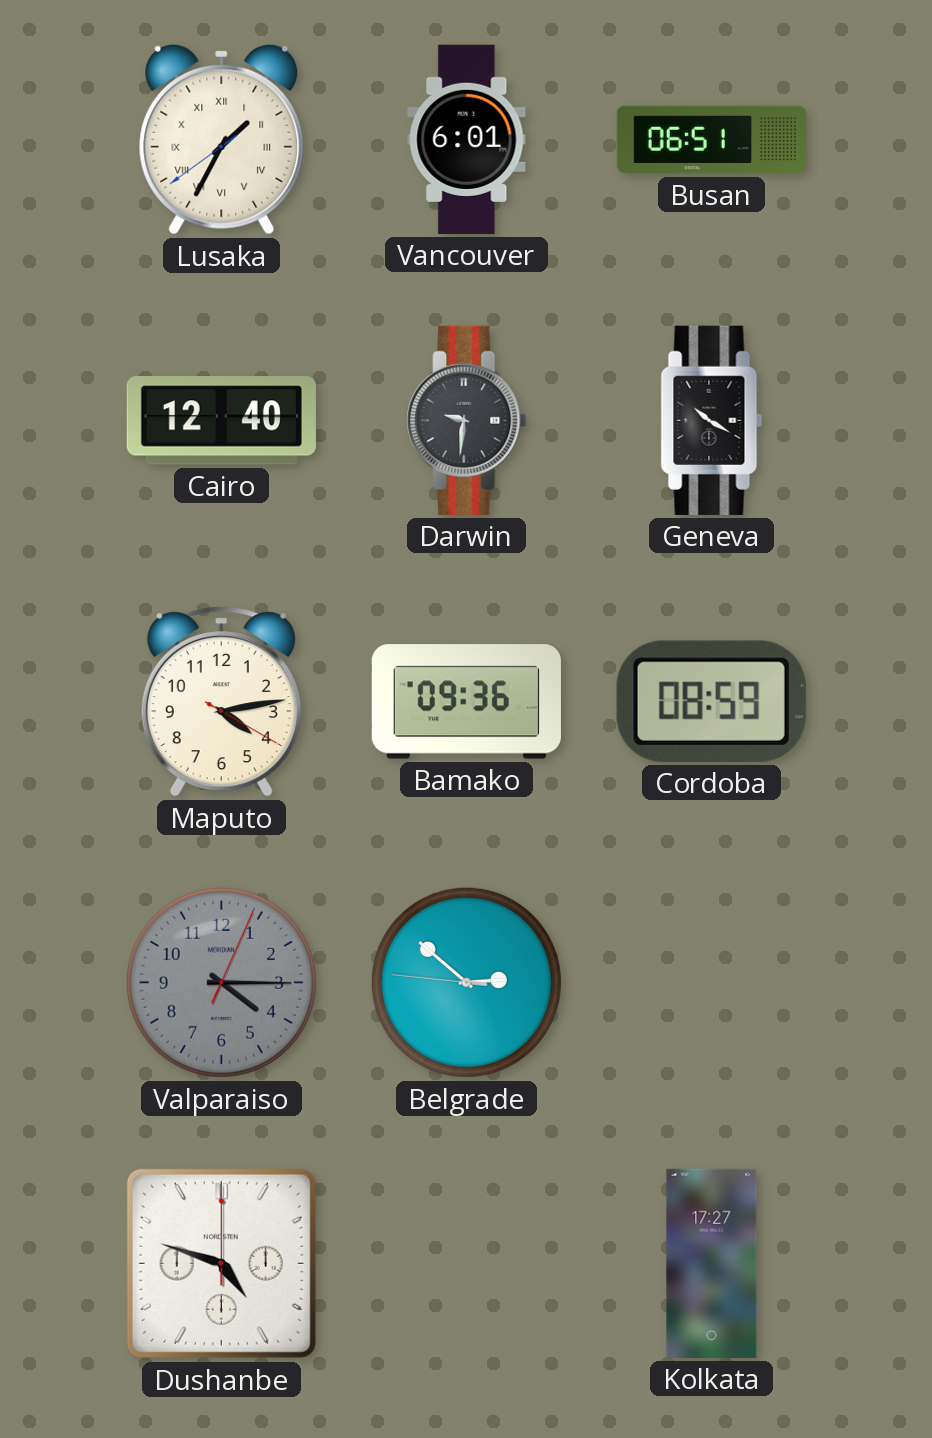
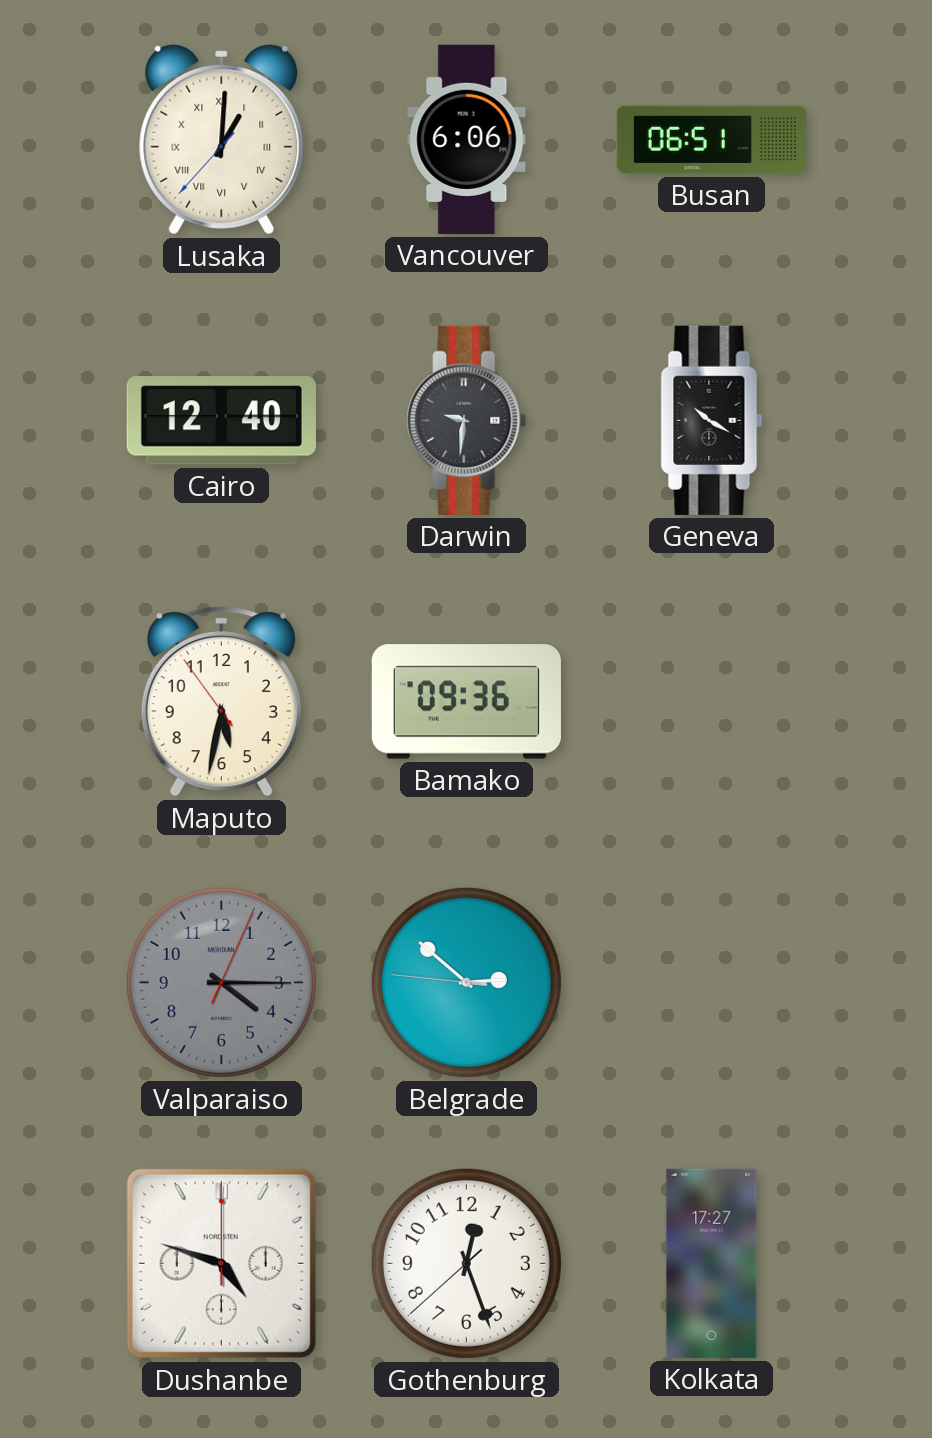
Lusaka: 1:34 -> 1:00 (222, 139)
Vancouver: 6:01 -> 6:06 (467, 139)
Maputo: 4:13 -> 5:31 (221, 702)
Cordoba: 08:59 -> none (711, 701)
Gothenburg: none -> 12:26 (466, 1263)
